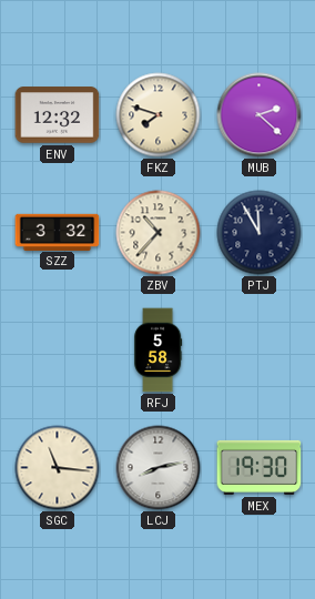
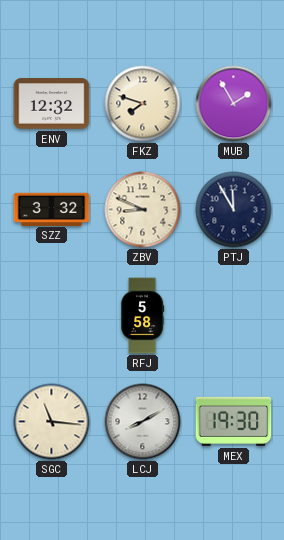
MUB: 2:22 -> 1:55 (234, 104)
ZBV: 10:37 -> 8:49 (143, 210)
LCJ: 8:13 -> 8:10 (143, 422)
